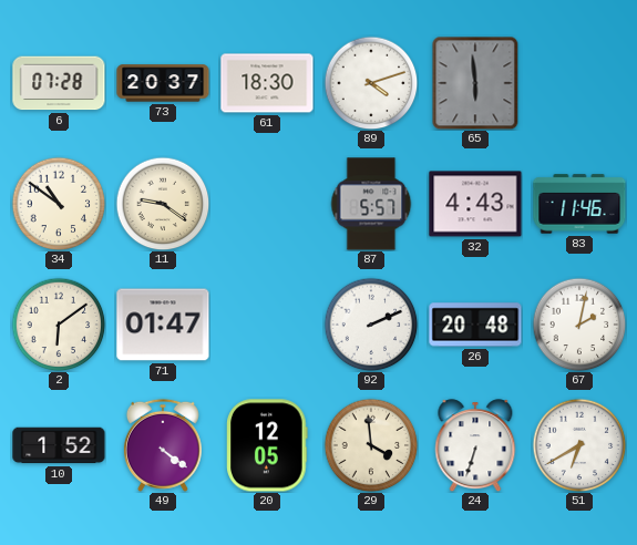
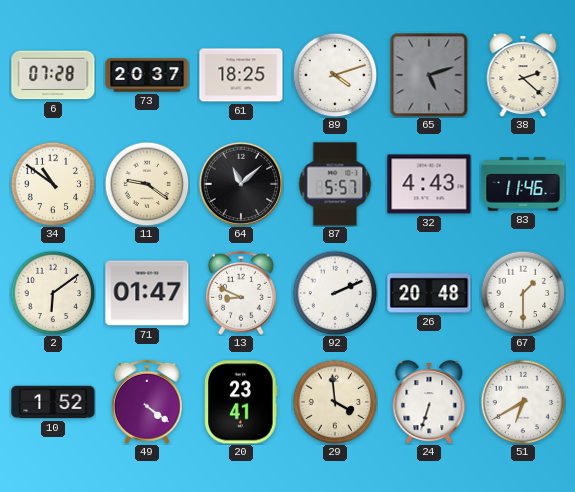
61: 18:30 -> 18:25 (241, 75)
65: 5:59 -> 5:12 (429, 75)
38: none -> 2:22 (523, 75)
64: none -> 11:08 (241, 184)
13: none -> 8:49 (241, 293)
67: 2:02 -> 1:30 (523, 293)
20: 12:05 -> 23:41 (241, 402)
